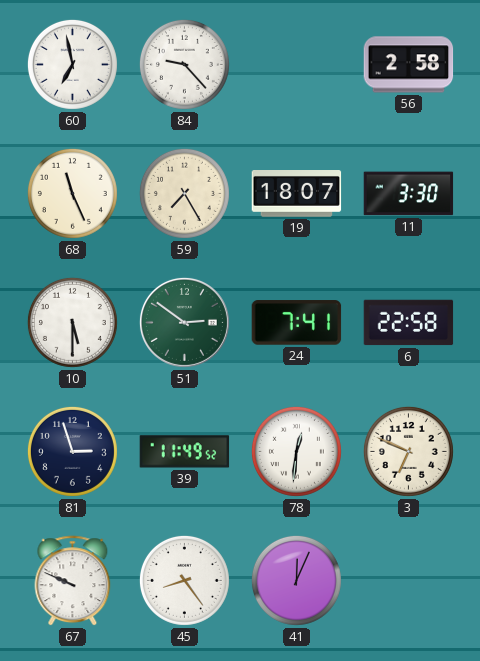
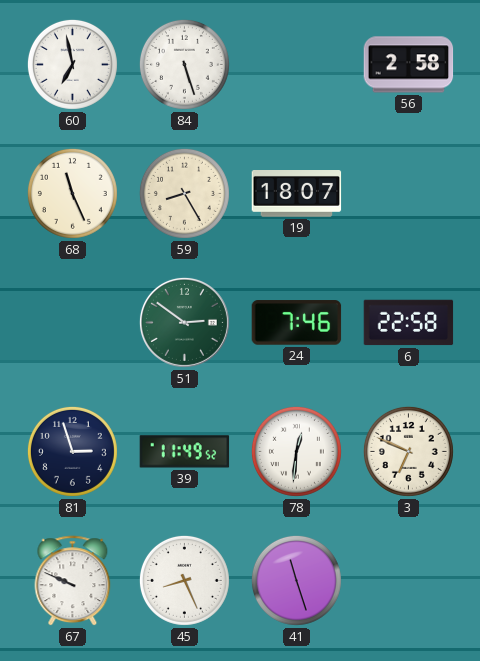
84: 9:23 -> 5:27 (184, 64)
59: 7:25 -> 8:25 (184, 193)
11: 3:30 -> none (409, 194)
10: 5:30 -> none (72, 322)
24: 7:41 -> 7:46 (297, 323)
45: 8:24 -> 8:26 (184, 580)
41: 12:04 -> 11:27 (296, 580)
